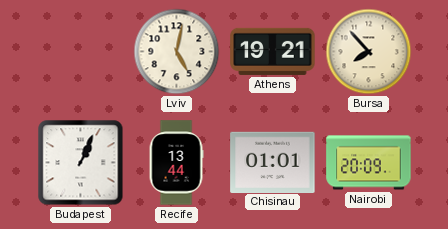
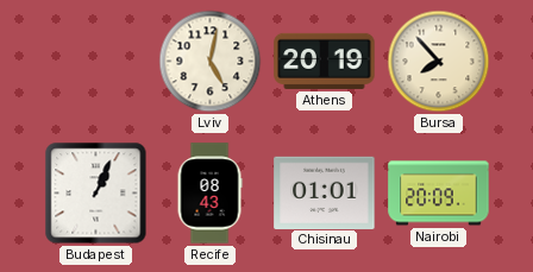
Athens: 19:21 -> 20:19 (325, 61)
Recife: 13:44 -> 08:43 (209, 194)
